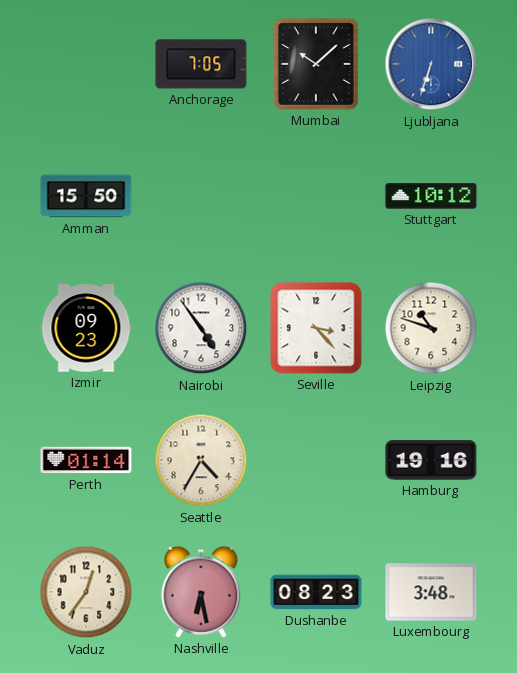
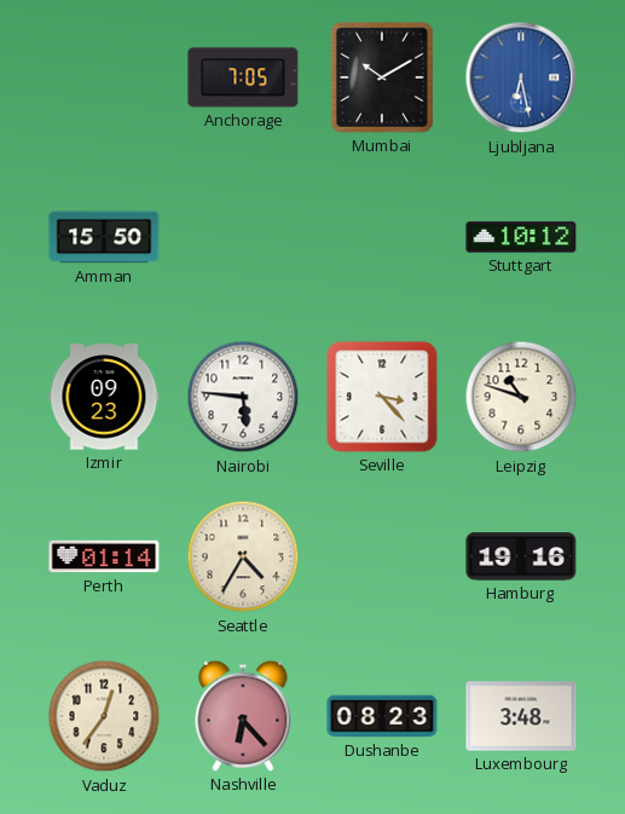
Mumbai: 10:08 -> 10:10 (382, 77)
Ljubljana: 6:33 -> 6:28 (521, 77)
Nairobi: 4:54 -> 5:46 (243, 397)
Nashville: 6:28 -> 6:23 (243, 716)
